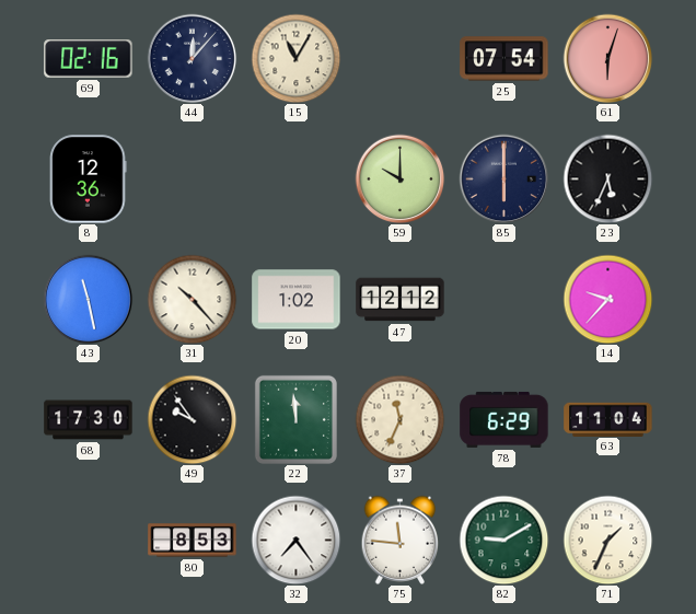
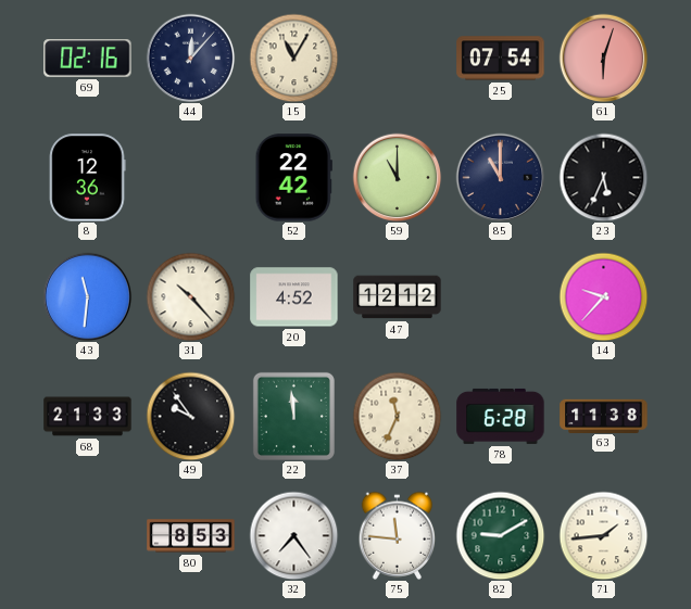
52: none -> 22:42 (293, 178)
59: 10:00 -> 11:00 (397, 177)
85: 6:00 -> 11:00 (500, 177)
43: 11:28 -> 11:31 (87, 296)
20: 1:02 -> 4:52 (294, 297)
68: 17:30 -> 21:33 (88, 417)
78: 6:29 -> 6:28 (501, 416)
63: 11:04 -> 11:38 (604, 416)
71: 1:34 -> 1:44 (603, 535)
